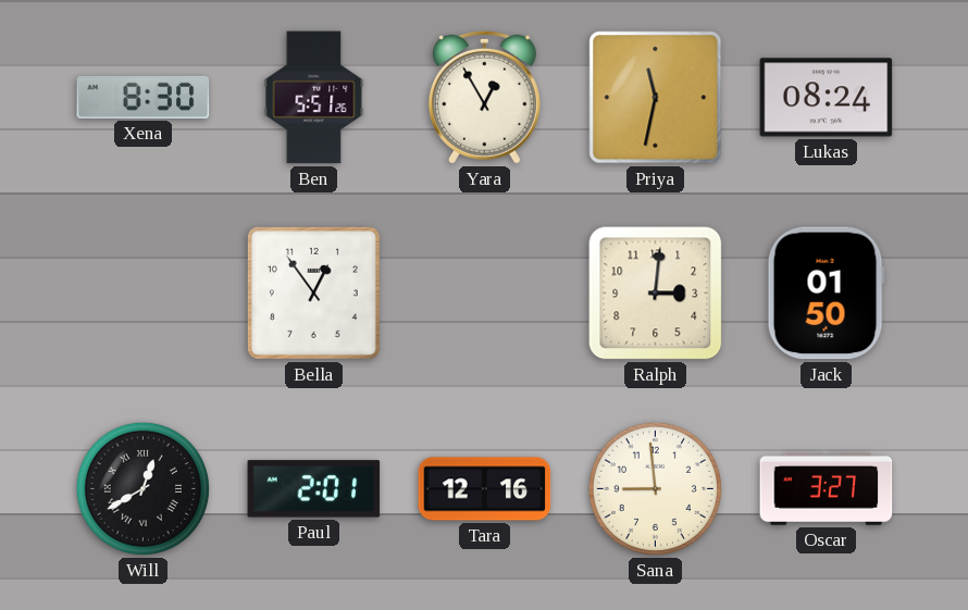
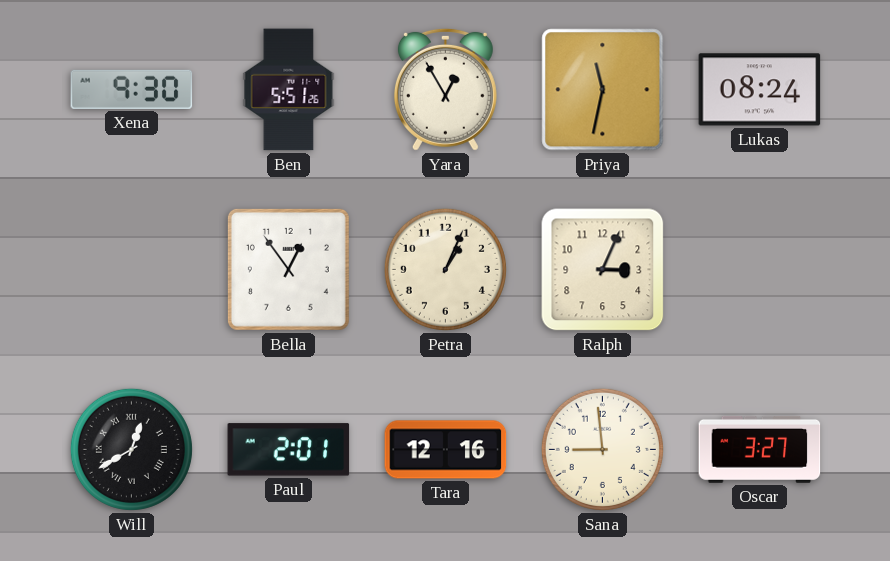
Xena: 8:30 -> 9:30 (132, 89)
Petra: none -> 1:04 (445, 269)
Ralph: 3:01 -> 3:04 (603, 270)
Jack: 01:50 -> none (826, 294)
